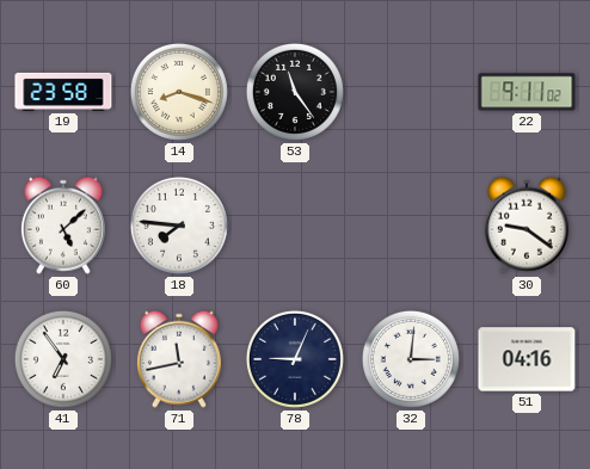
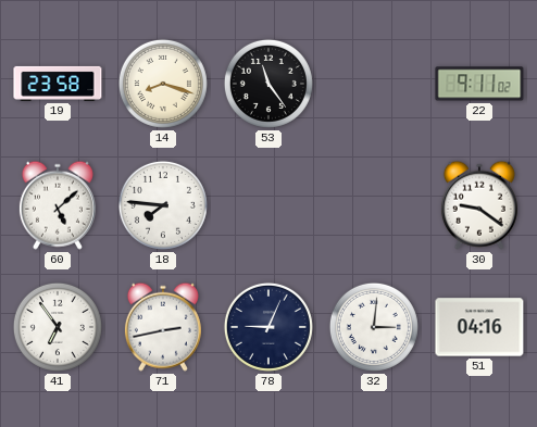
71: 11:43 -> 2:43 (163, 327)
